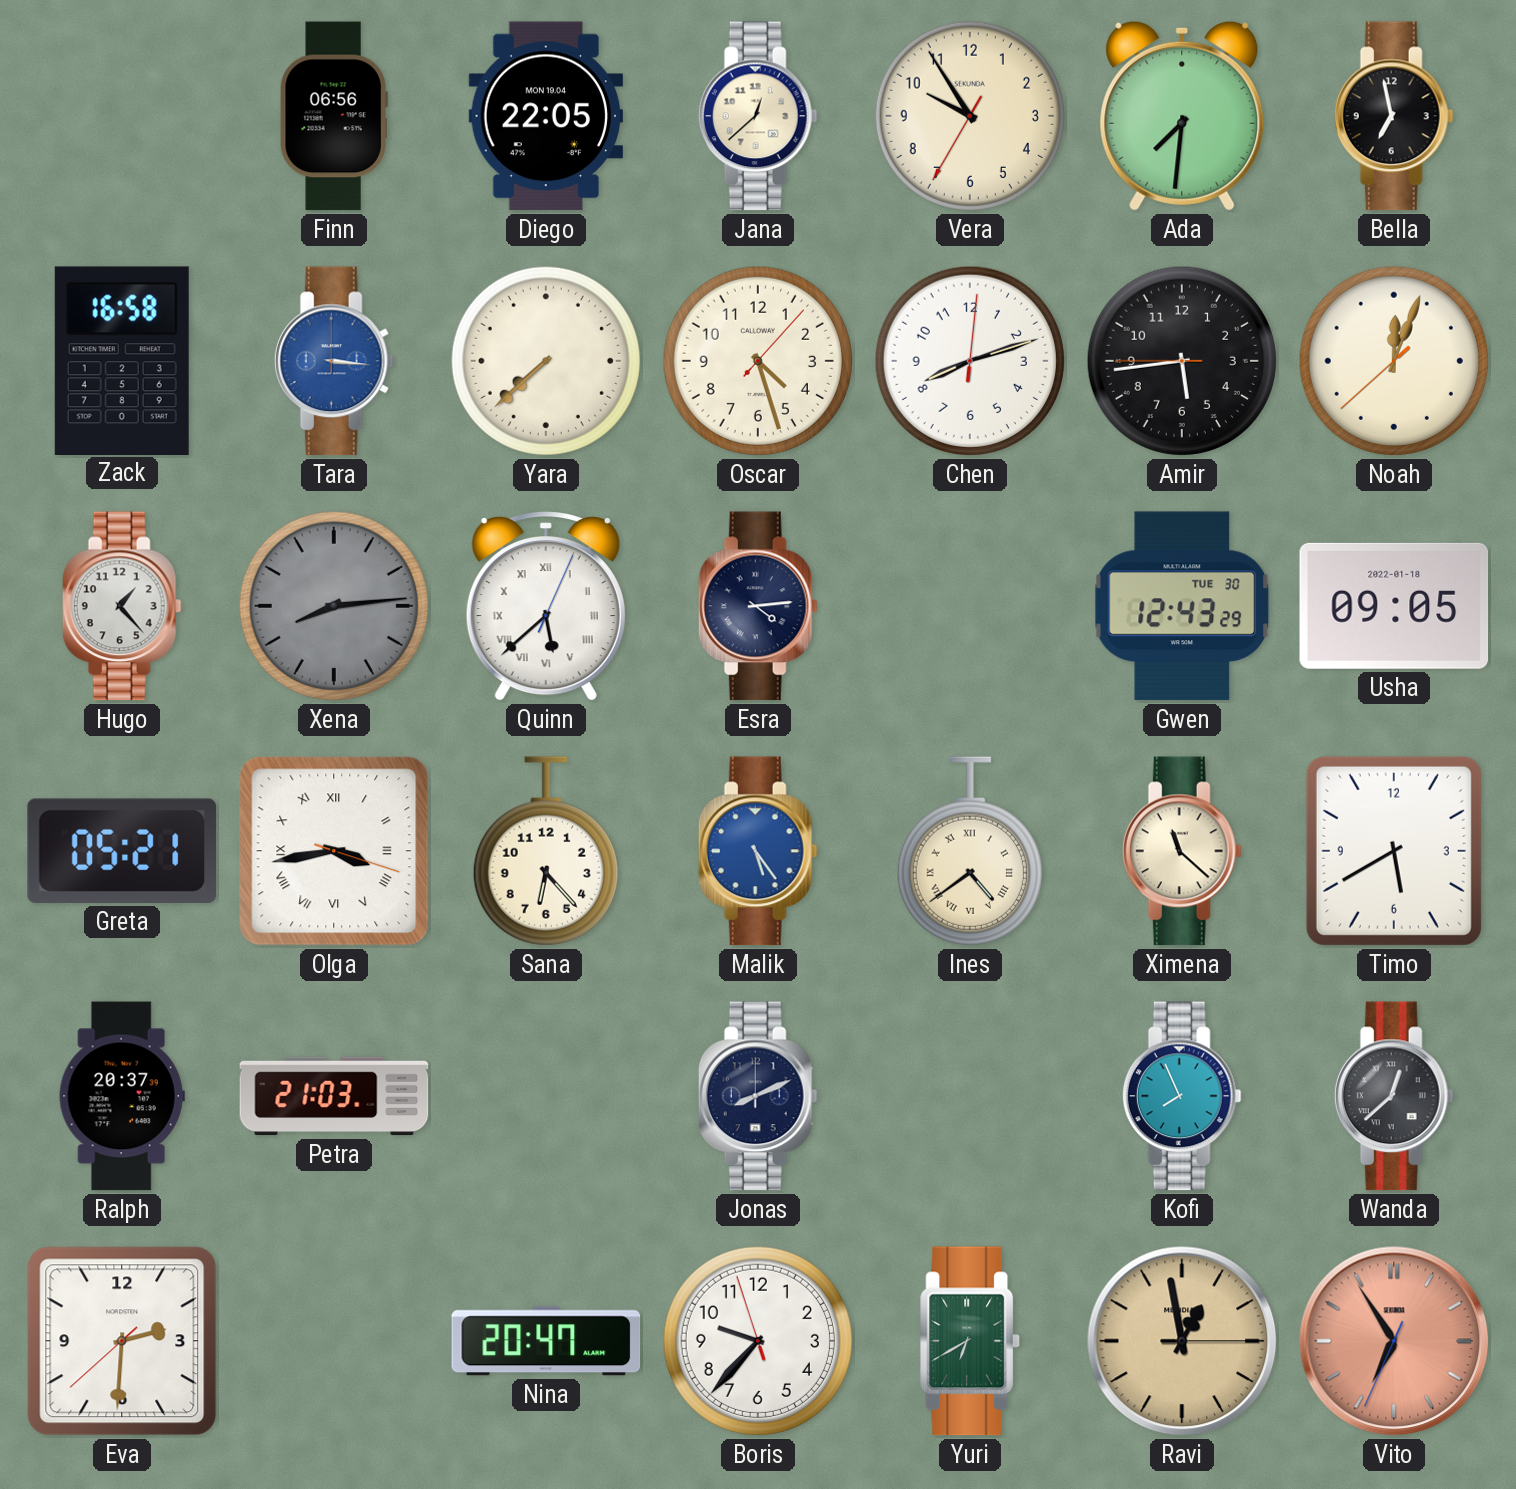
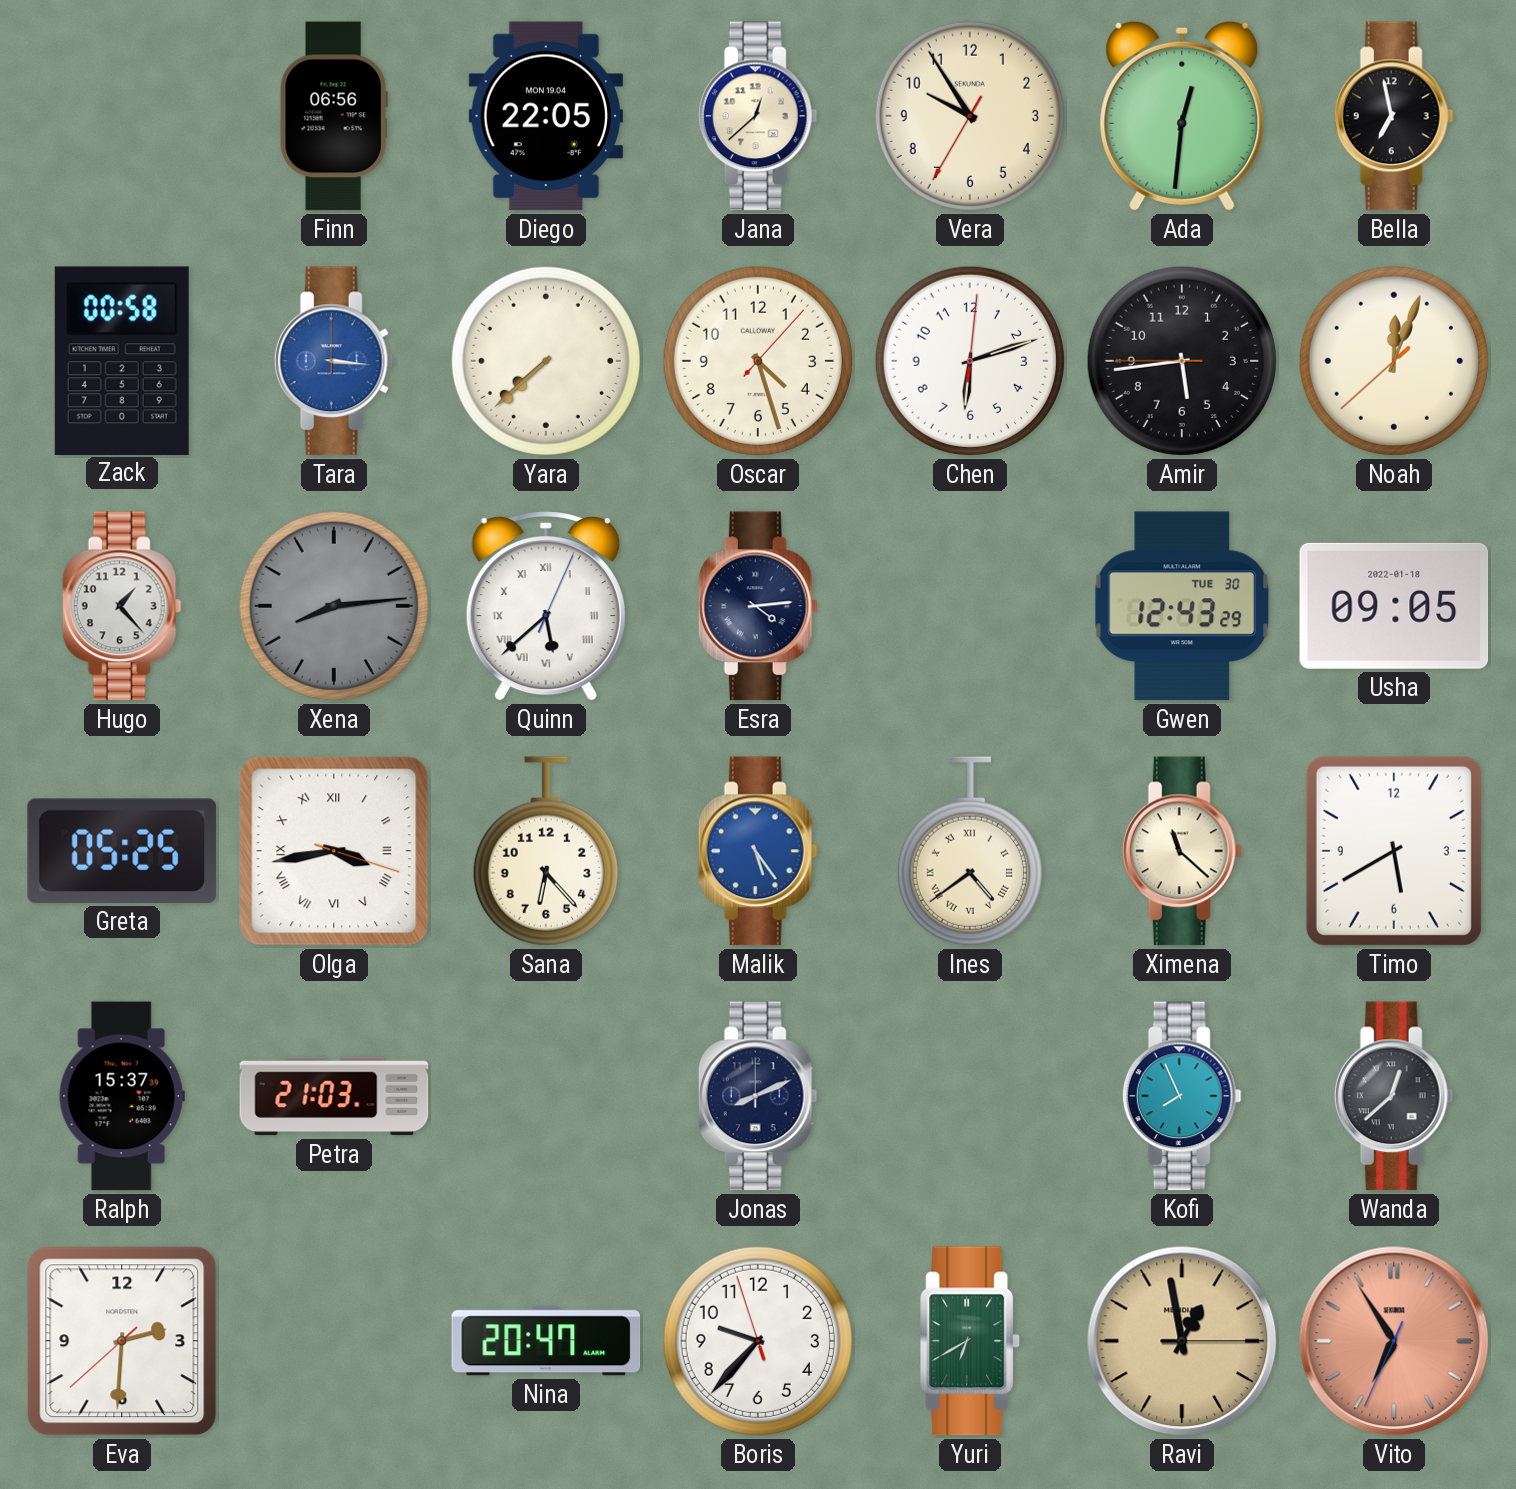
Ada: 7:31 -> 12:31 (1182, 116)
Zack: 16:58 -> 00:58 (122, 360)
Chen: 8:12 -> 6:12 (970, 361)
Greta: 05:21 -> 05:25 (122, 851)
Ralph: 20:37 -> 15:37 (122, 1096)
